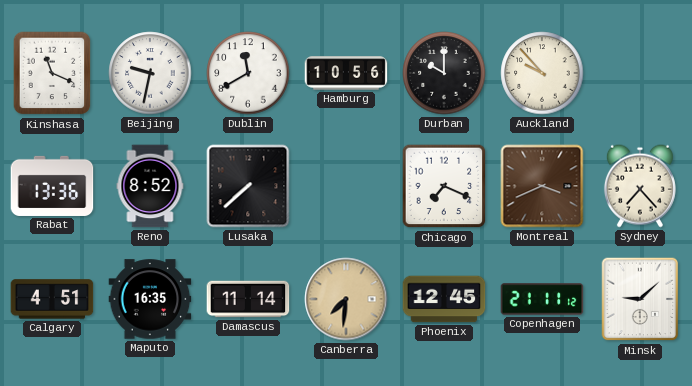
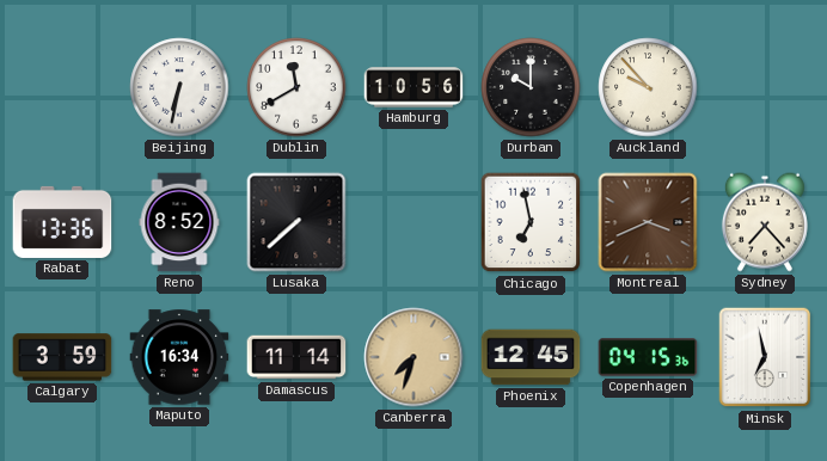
Kinshasa: 11:19 -> none (52, 73)
Beijing: 9:32 -> 6:32 (179, 87)
Chicago: 7:19 -> 6:58 (531, 222)
Calgary: 4:51 -> 3:59 (62, 357)
Maputo: 16:35 -> 16:34 (179, 357)
Canberra: 7:31 -> 7:33 (413, 357)
Copenhagen: 21:11 -> 04:15 (648, 357)
Minsk: 9:08 -> 6:58 (765, 357)
